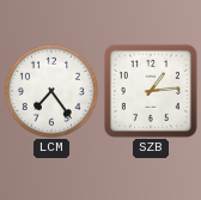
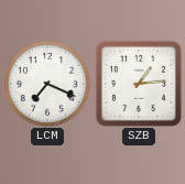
LCM: 7:24 -> 7:19 (47, 84)
